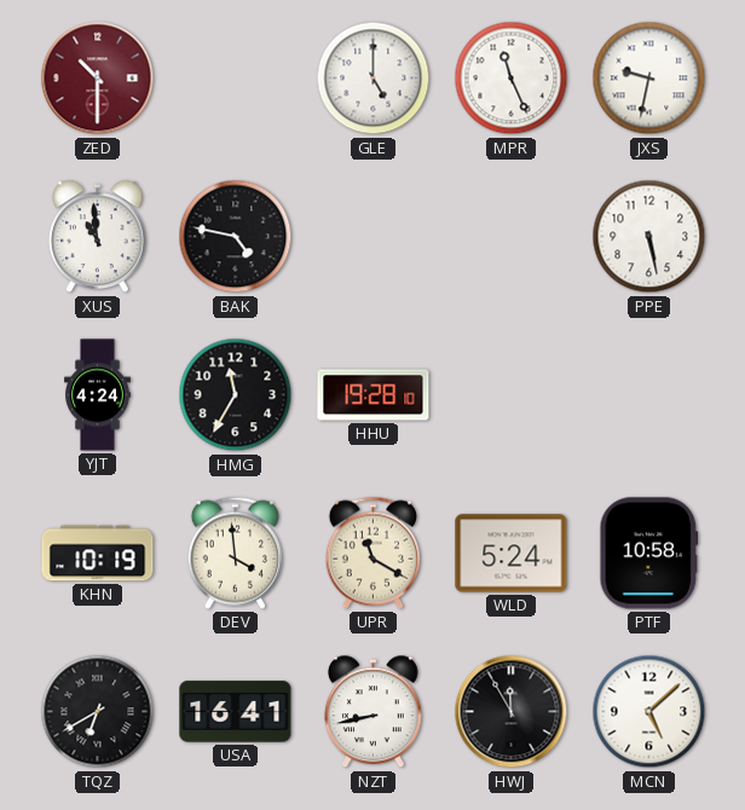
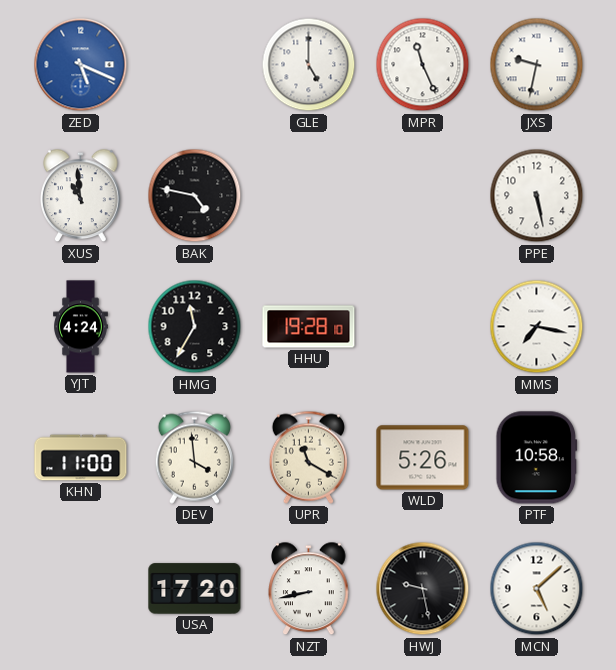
ZED: 10:30 -> 5:19 (81, 65)
ZED dial: burgundy -> blue (81, 65)
MMS: none -> 7:17 (537, 327)
KHN: 10:19 -> 11:00 (81, 458)
WLD: 5:24 -> 5:26 (423, 458)
TQZ: 6:40 -> none (98, 712)
USA: 16:41 -> 17:20 (195, 589)
HWJ: 11:55 -> 9:28 (423, 589)
